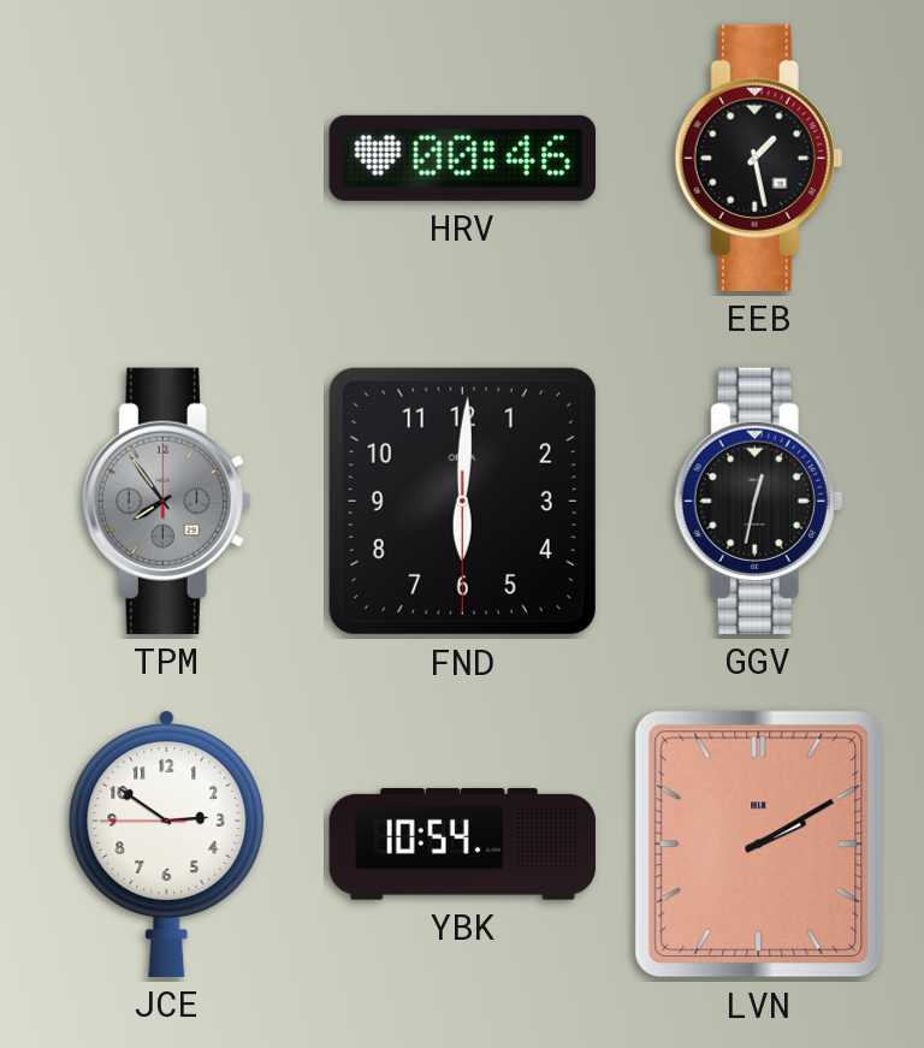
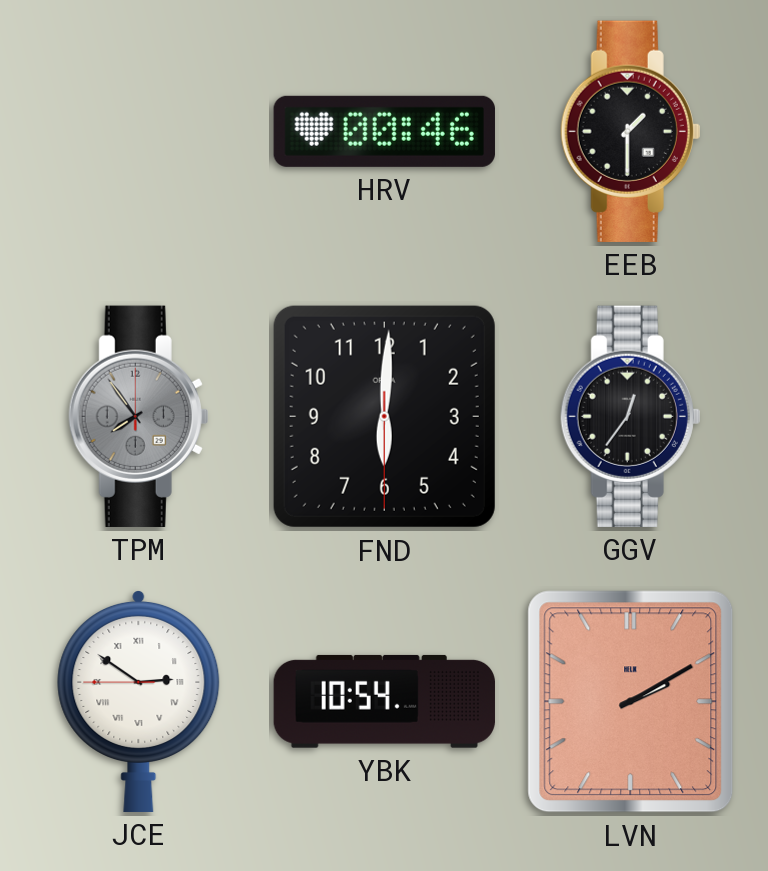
EEB: 1:28 -> 1:30 (631, 131)
GGV: 12:32 -> 12:36 (631, 416)
JCE numerals: Arabic -> Roman (139, 701)
